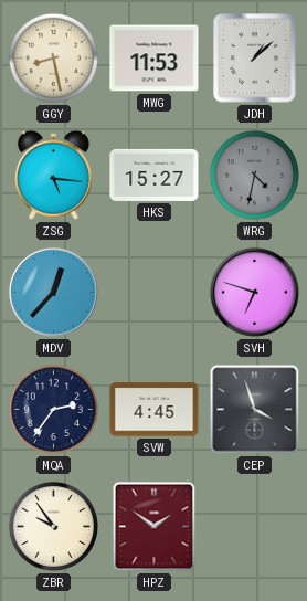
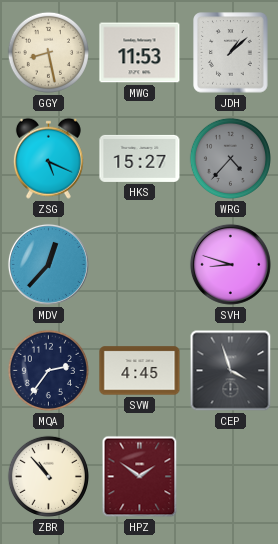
ZSG: 5:16 -> 5:19 (48, 158)
WRG: 4:32 -> 4:37 (230, 158)
SVH: 6:48 -> 8:48 (230, 264)
ZBR: 9:54 -> 10:53 (48, 476)
